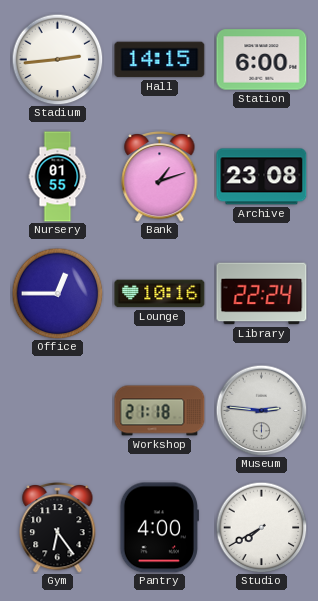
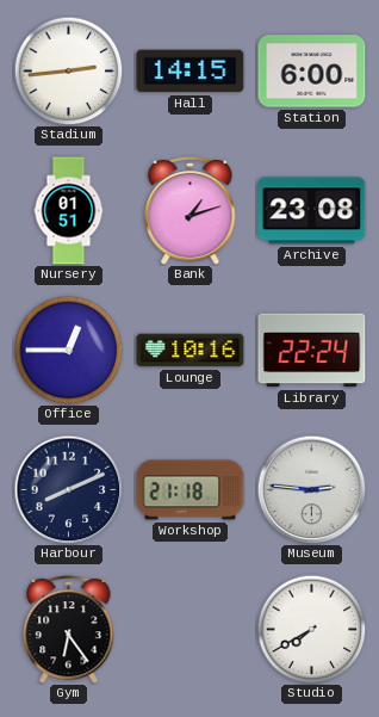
Nursery: 01:55 -> 01:51 (69, 211)
Harbour: none -> 8:11 (68, 489)
Pantry: 4:00 -> none (159, 528)
